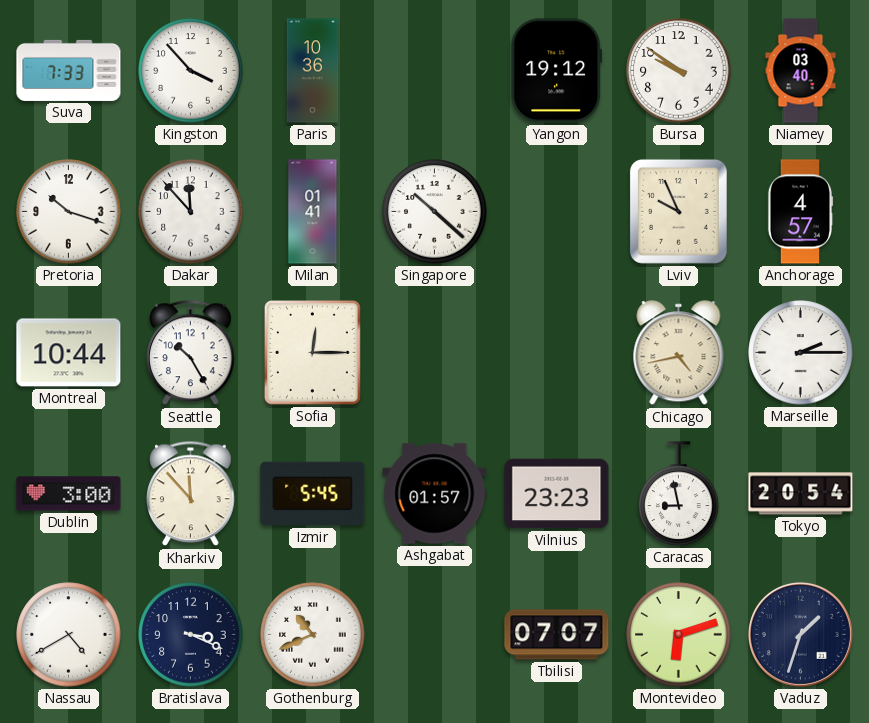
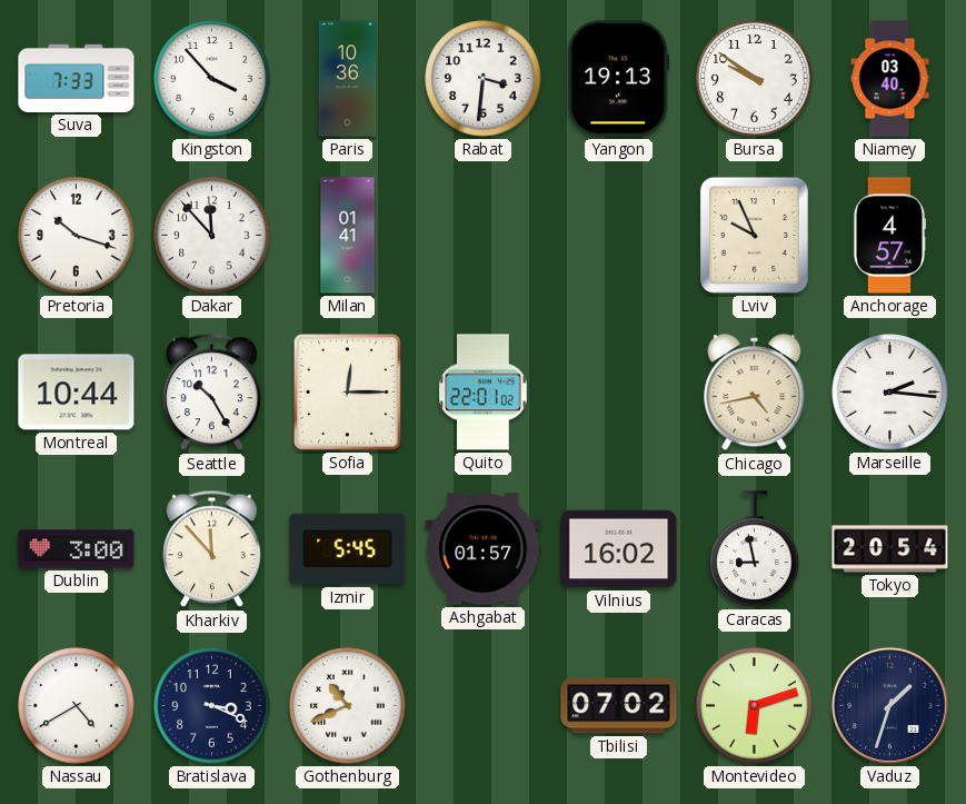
Rabat: none -> 3:31 (484, 79)
Yangon: 19:12 -> 19:13 (619, 79)
Singapore: 10:22 -> none (435, 212)
Quito: none -> 22:01 (484, 393)
Marseille: 2:15 -> 2:16 (890, 393)
Vilnius: 23:23 -> 16:02 (619, 549)
Tbilisi: 07:07 -> 07:02 (619, 706)
